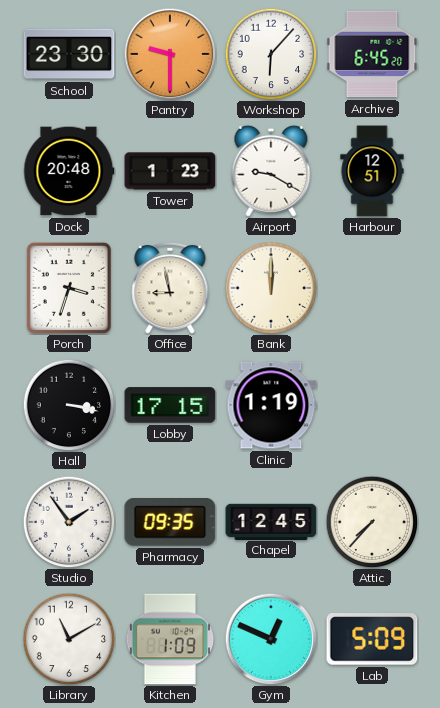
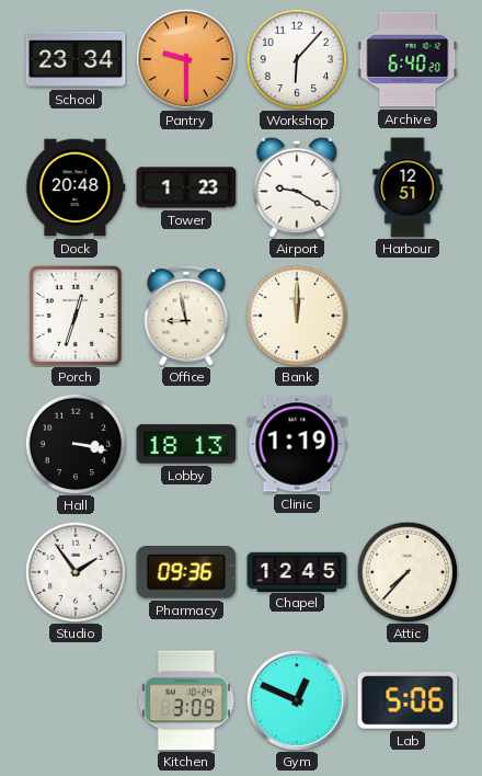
School: 23:30 -> 23:34 (76, 59)
Archive: 6:45 -> 6:40 (408, 59)
Porch: 3:33 -> 12:33 (76, 316)
Lobby: 17:15 -> 18:13 (186, 444)
Pharmacy: 09:35 -> 09:36 (186, 573)
Library: 11:10 -> none (69, 639)
Kitchen: 1:09 -> 3:09 (186, 700)
Lab: 5:09 -> 5:06 (408, 701)
